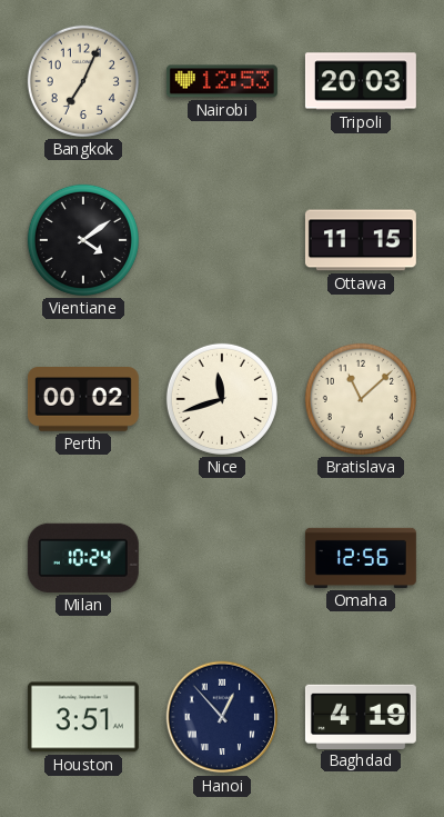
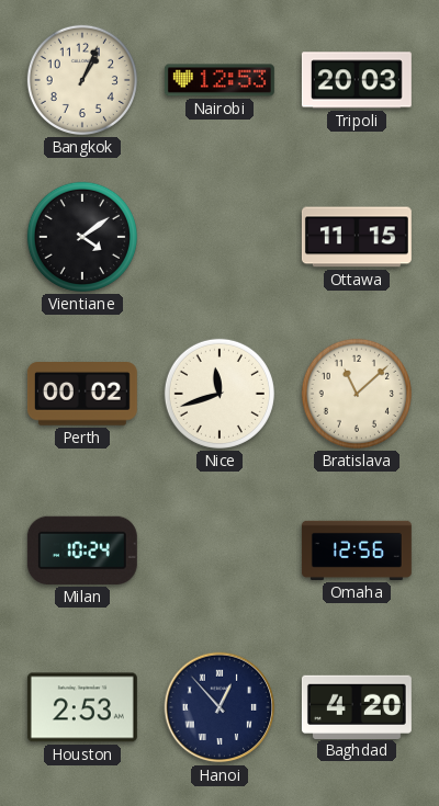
Bangkok: 7:04 -> 1:04 (82, 80)
Houston: 3:51 -> 2:53 (82, 707)
Baghdad: 4:19 -> 4:20 (357, 706)
